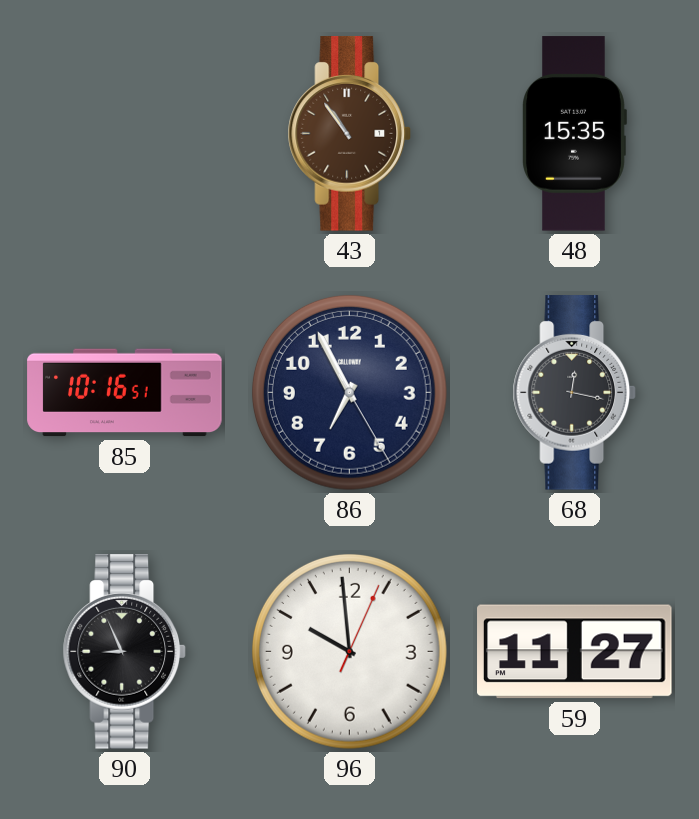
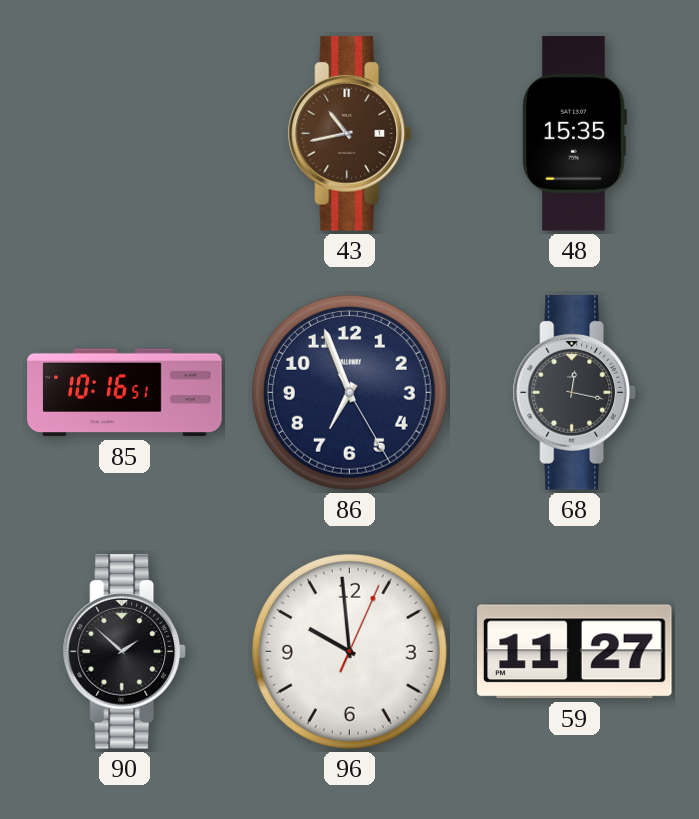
43: 10:54 -> 10:43 (349, 134)
86: 6:55 -> 6:56 (349, 392)
90: 8:56 -> 1:52 (124, 652)
